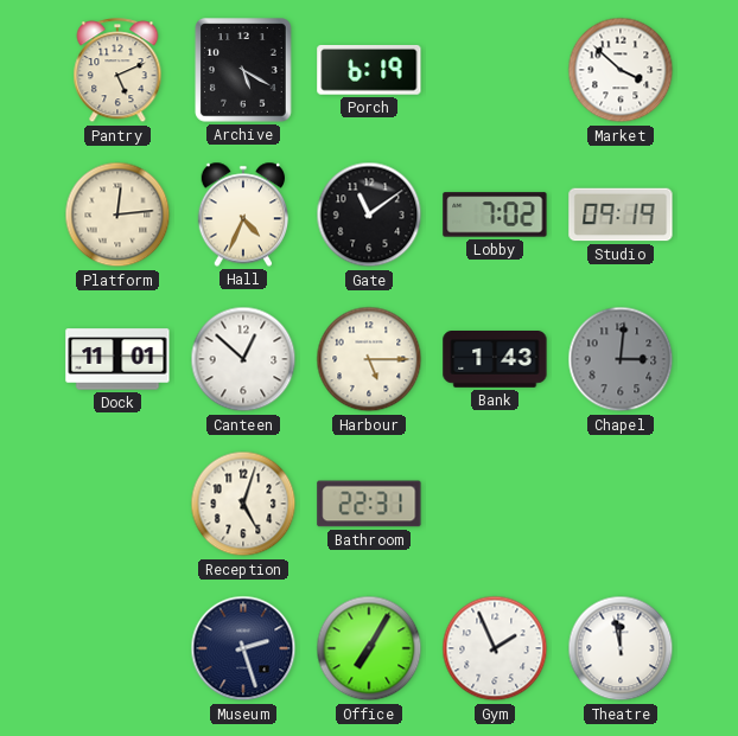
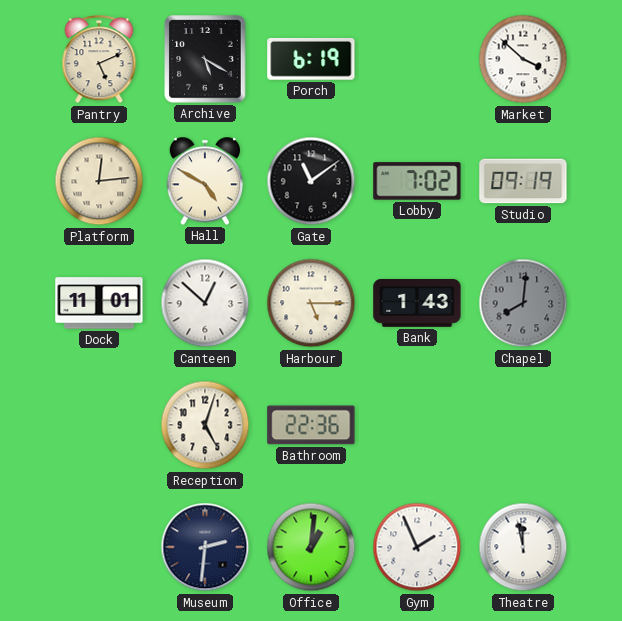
Hall: 4:34 -> 4:50 (205, 181)
Chapel: 3:01 -> 8:01 (523, 303)
Bathroom: 22:31 -> 22:36 (311, 425)
Museum: 2:27 -> 2:31 (205, 547)
Office: 7:05 -> 1:01 (311, 547)
